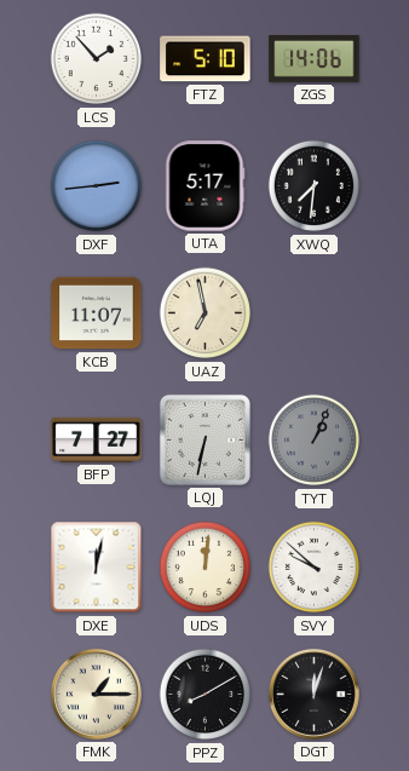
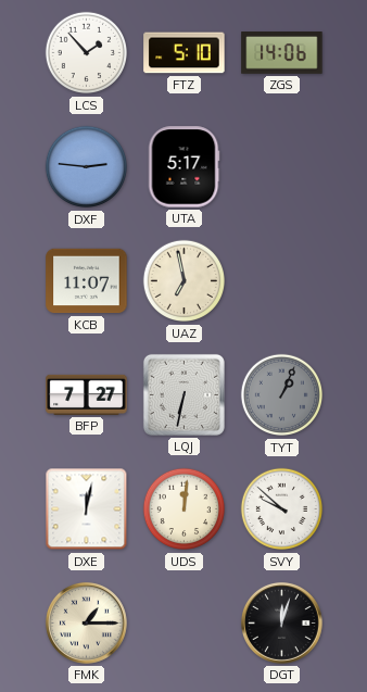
DXF: 2:44 -> 2:46 (87, 167)
XWQ: 7:31 -> none (315, 186)
PPZ: 8:10 -> none (206, 695)
